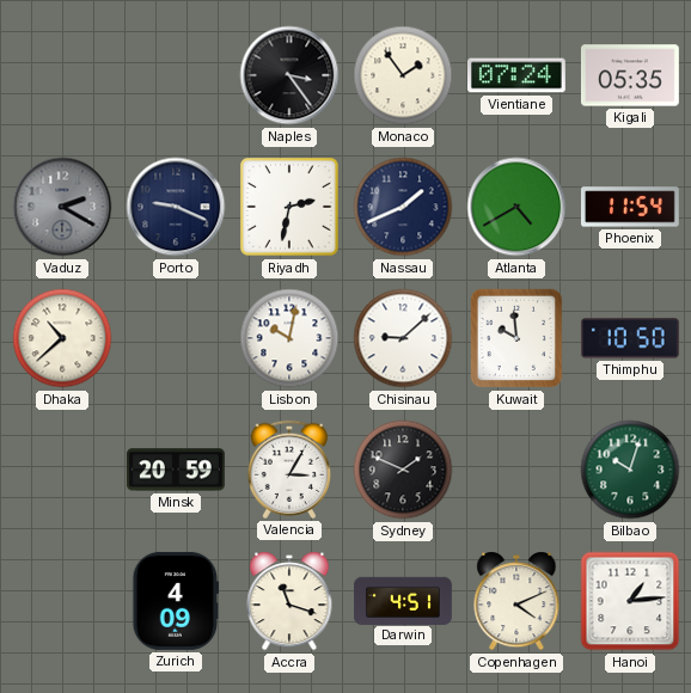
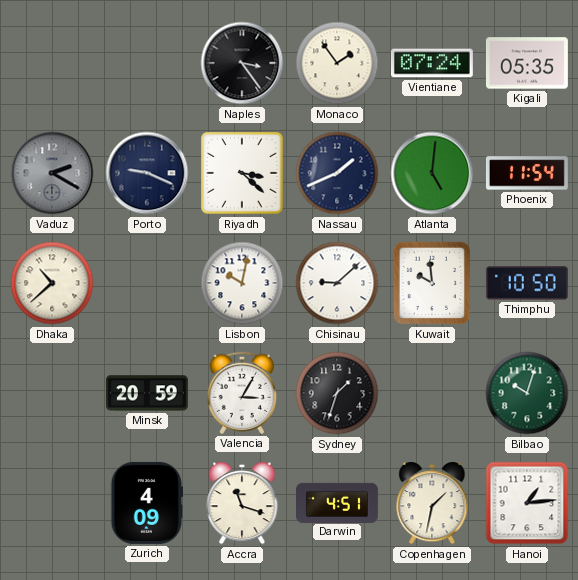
Riyadh: 2:32 -> 3:22 (243, 174)
Atlanta: 4:40 -> 5:01 (432, 173)
Sydney: 1:49 -> 1:33 (337, 393)
Copenhagen: 4:11 -> 1:32 (432, 503)
